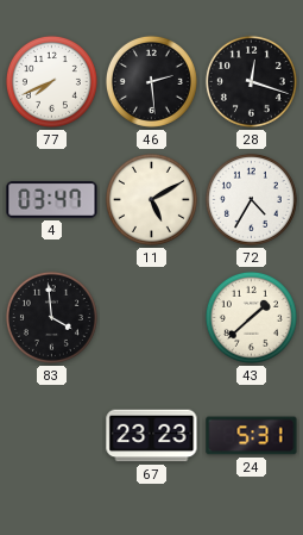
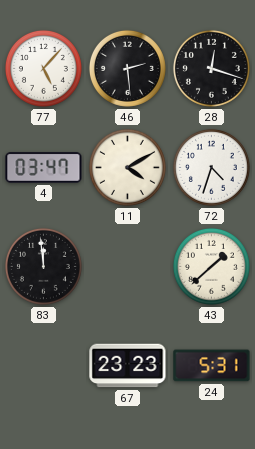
77: 7:41 -> 5:07 (43, 68)
11: 5:10 -> 4:10 (127, 167)
72: 4:35 -> 4:33 (211, 167)
83: 3:59 -> 11:59 (43, 266)
